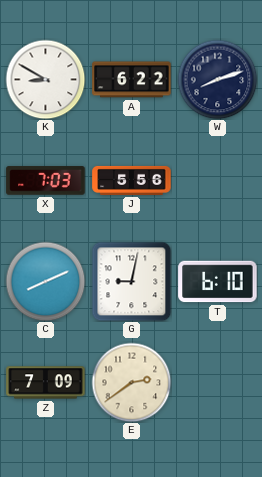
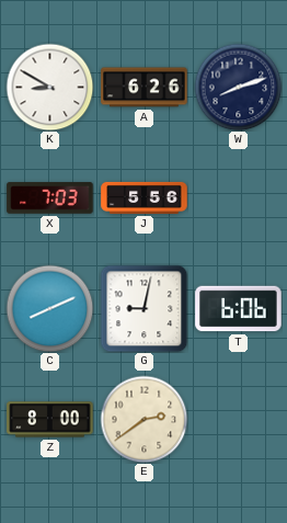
A: 6:22 -> 6:26 (145, 88)
T: 6:10 -> 6:06 (239, 309)
Z: 7:09 -> 8:00 (50, 420)
